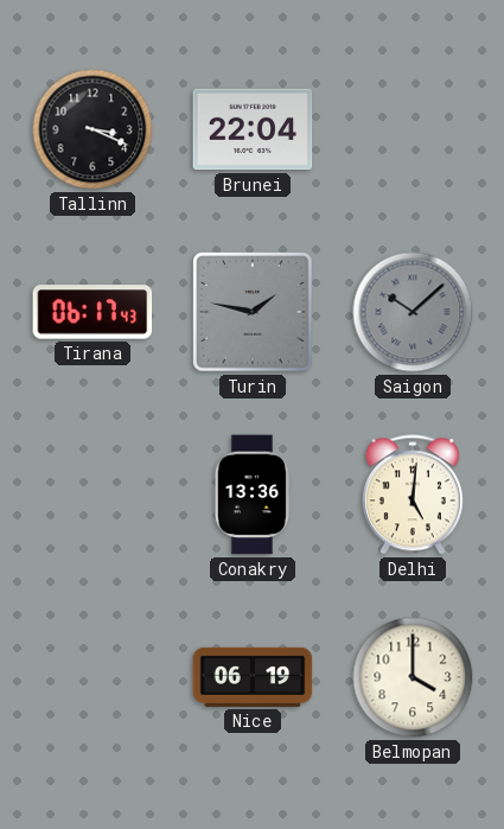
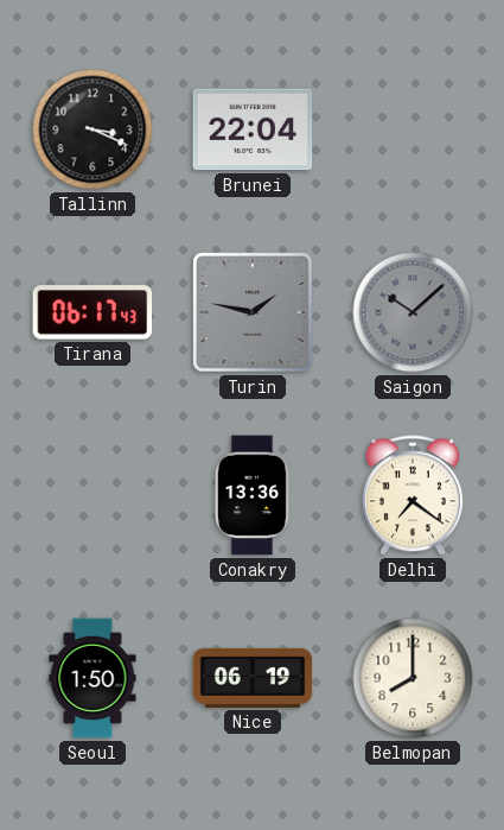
Delhi: 5:01 -> 7:21 (413, 495)
Seoul: none -> 1:50 (92, 678)
Belmopan: 4:00 -> 8:00 (413, 678)
